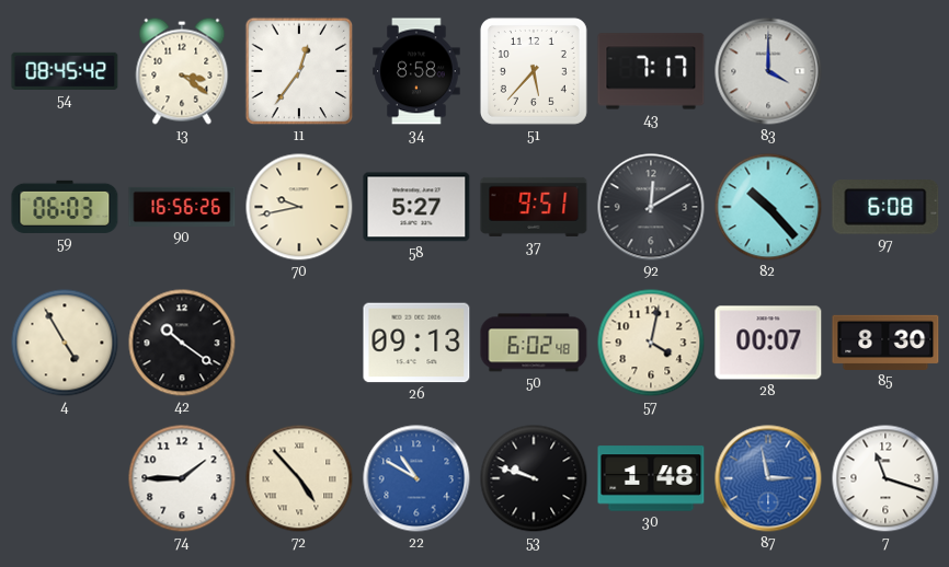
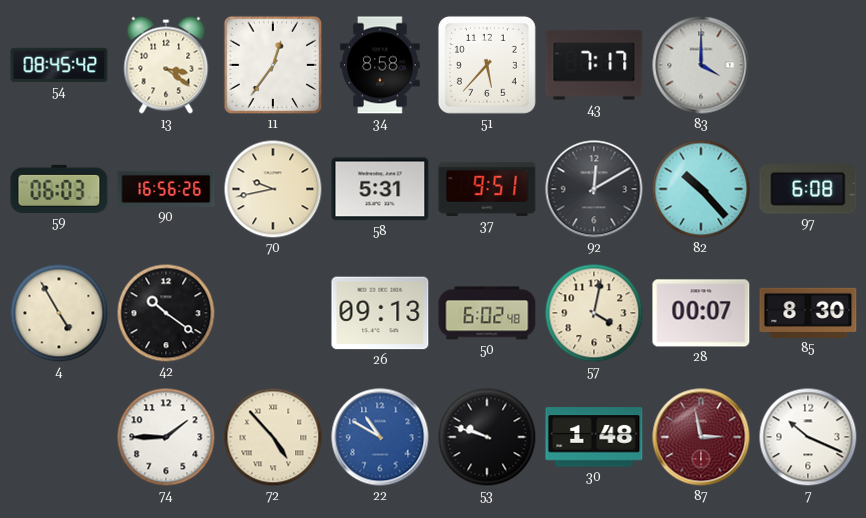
58: 5:27 -> 5:31 (380, 189)
87 dial: blue -> burgundy (701, 437)
7: 11:18 -> 10:19 (808, 437)
